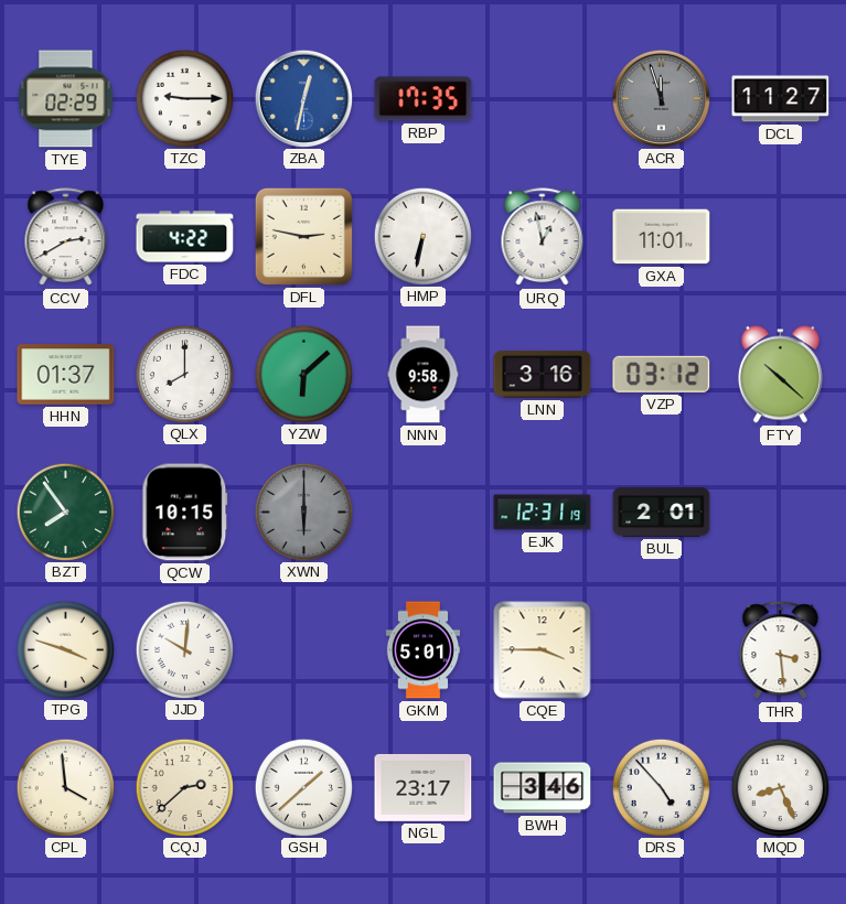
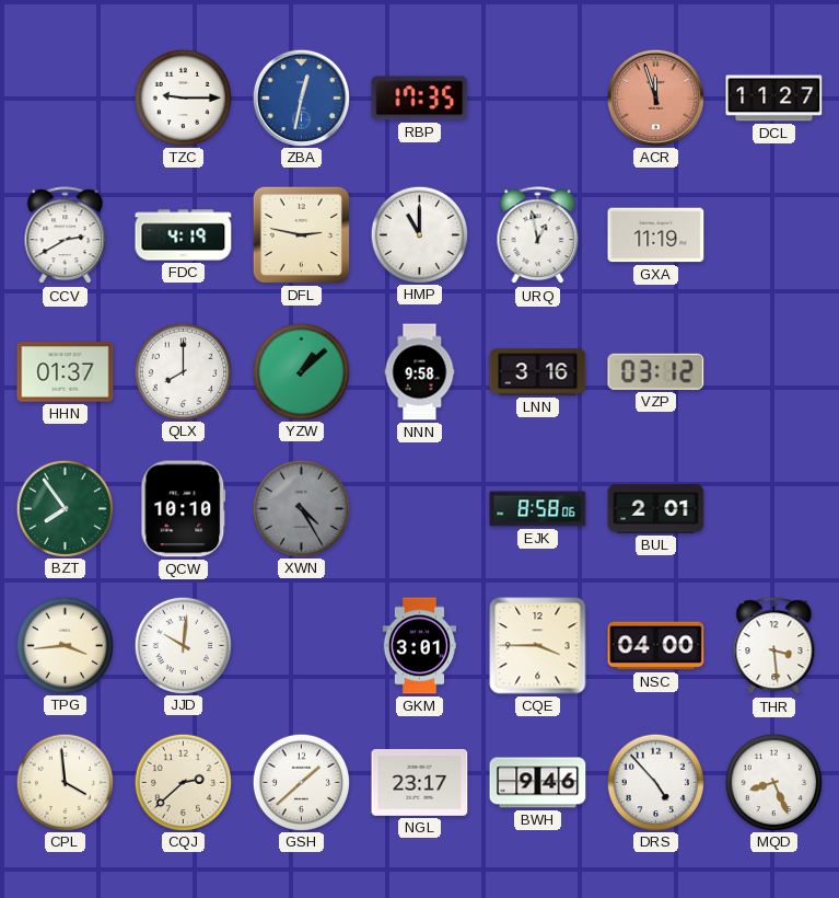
TYE: 02:29 -> none (66, 99)
ACR dial: grey -> salmon (655, 97)
FDC: 4:22 -> 4:19 (184, 235)
HMP: 6:32 -> 11:00 (419, 234)
GXA: 11:01 -> 11:19 (656, 235)
YZW: 6:08 -> 1:08 (301, 371)
FTY: 10:22 -> none (780, 375)
QCW: 10:15 -> 10:10 (184, 509)
XWN: 6:00 -> 4:25 (301, 508)
EJK: 12:31 -> 8:58 (538, 509)
TPG: 3:48 -> 3:44 (65, 645)
GKM: 5:01 -> 3:01 (420, 646)
NSC: none -> 04:00 (656, 646)
BWH: 3:46 -> 9:46 (538, 783)
